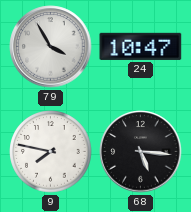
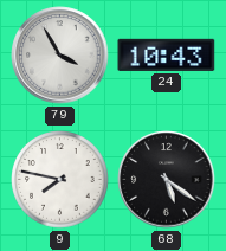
24: 10:47 -> 10:43 (167, 54)
68: 5:16 -> 5:21 (167, 180)
